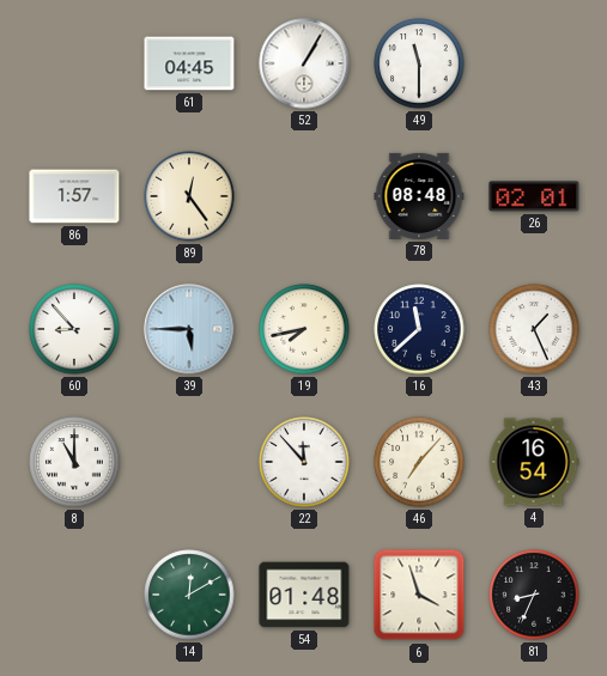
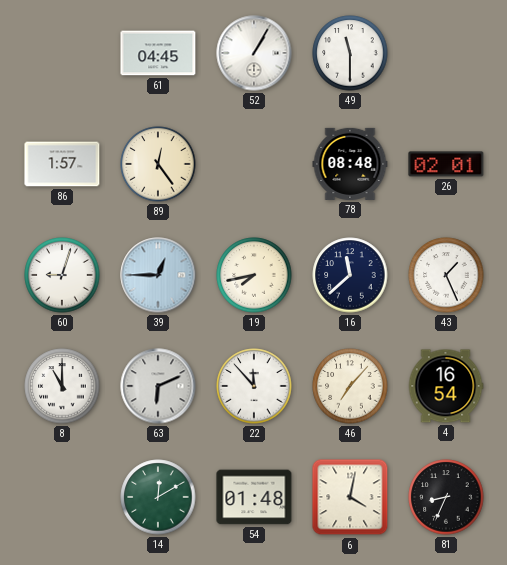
60: 8:53 -> 9:03 (62, 275)
39: 5:45 -> 12:45 (158, 275)
63: none -> 6:11 (158, 386)
6: 3:57 -> 4:02 (350, 497)
